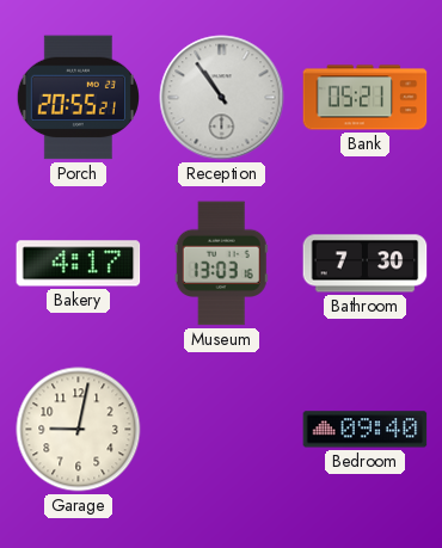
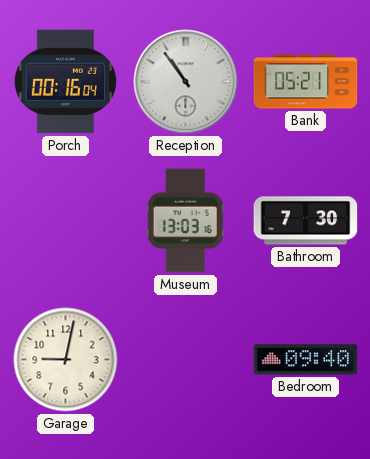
Porch: 20:55 -> 00:16 (65, 82)
Bakery: 4:17 -> none (79, 264)
